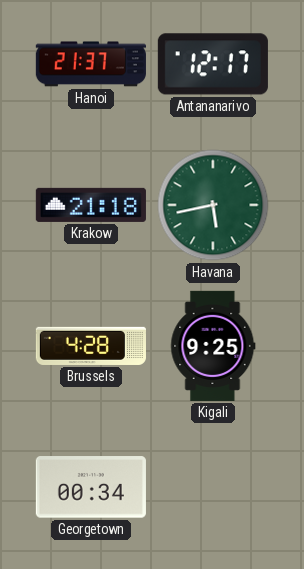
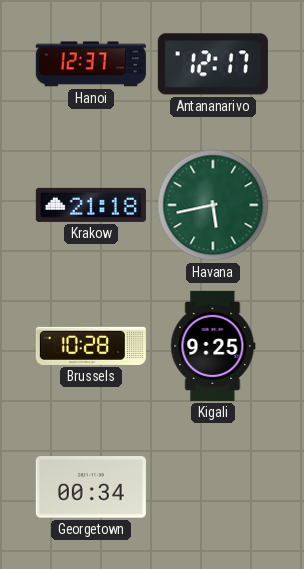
Hanoi: 21:37 -> 12:37 (91, 64)
Brussels: 4:28 -> 10:28 (91, 346)
